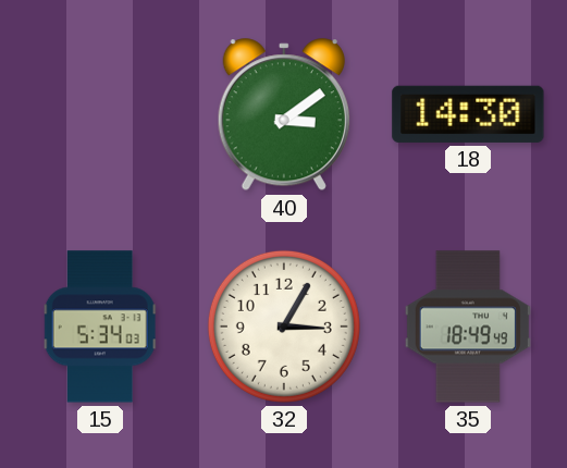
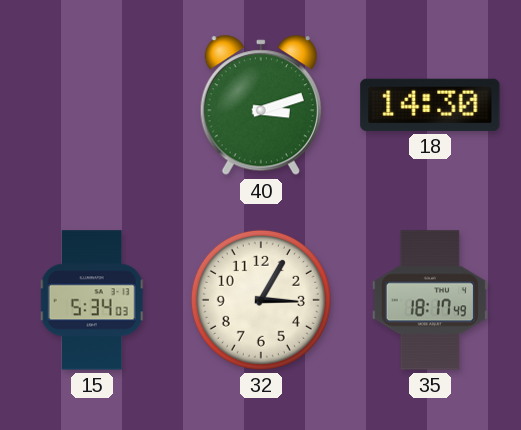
40: 3:09 -> 3:12 (261, 106)
35: 18:49 -> 18:17 (430, 300)
